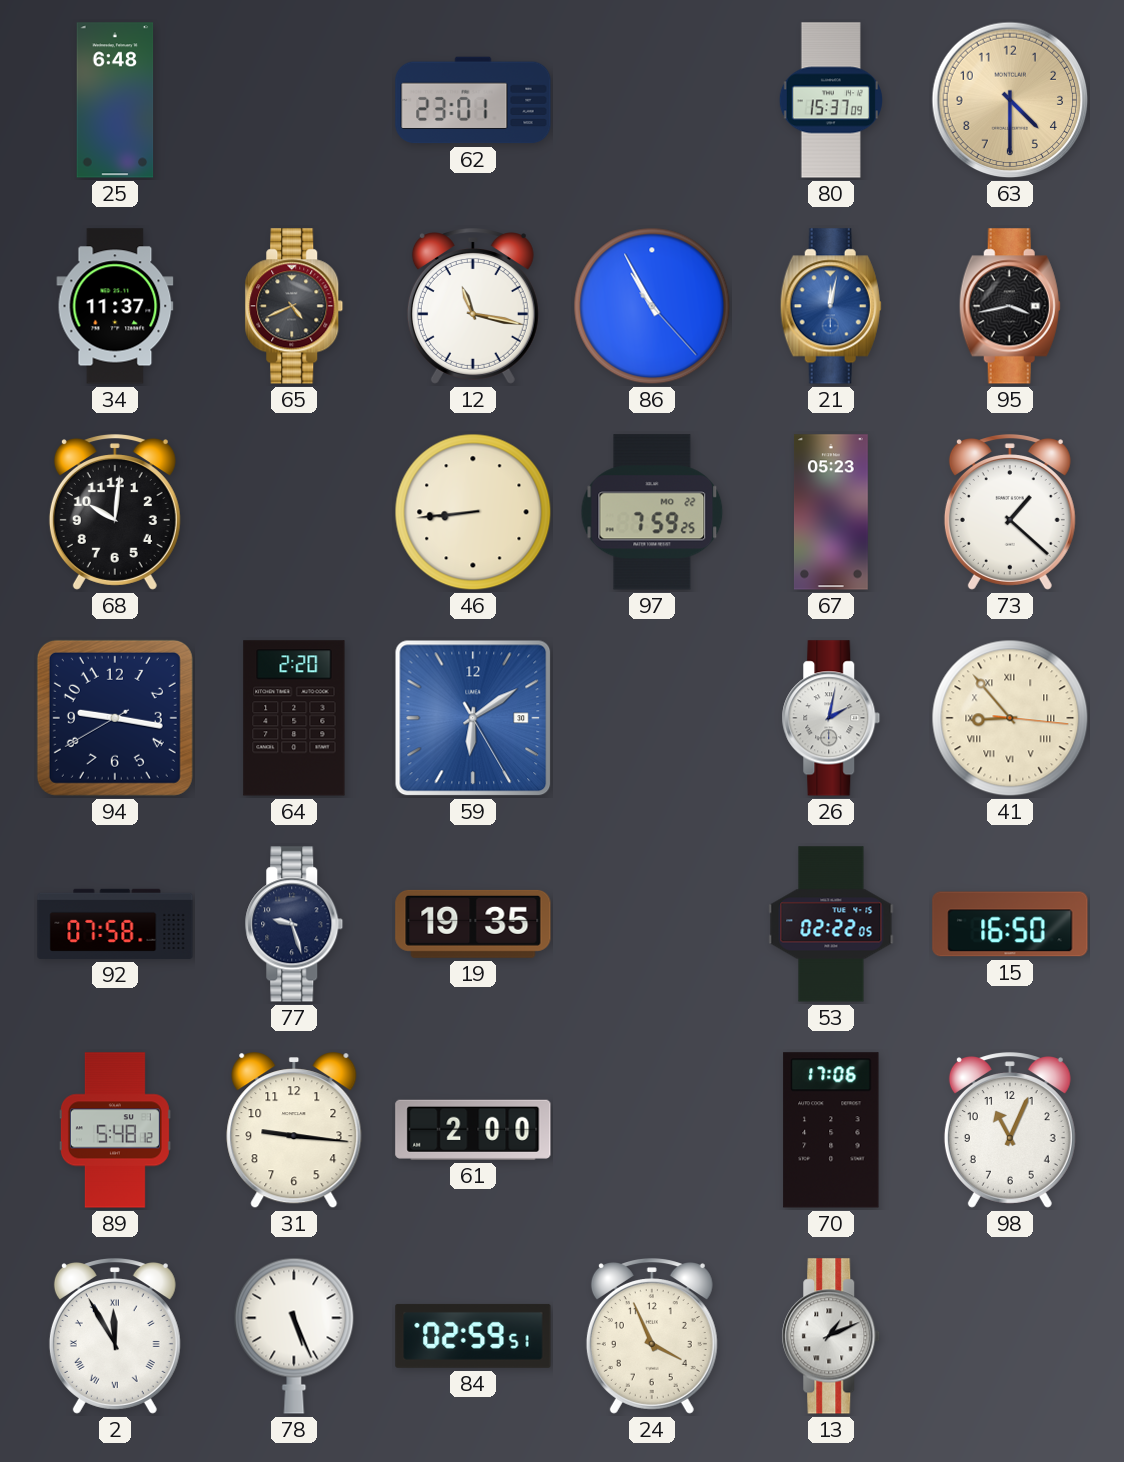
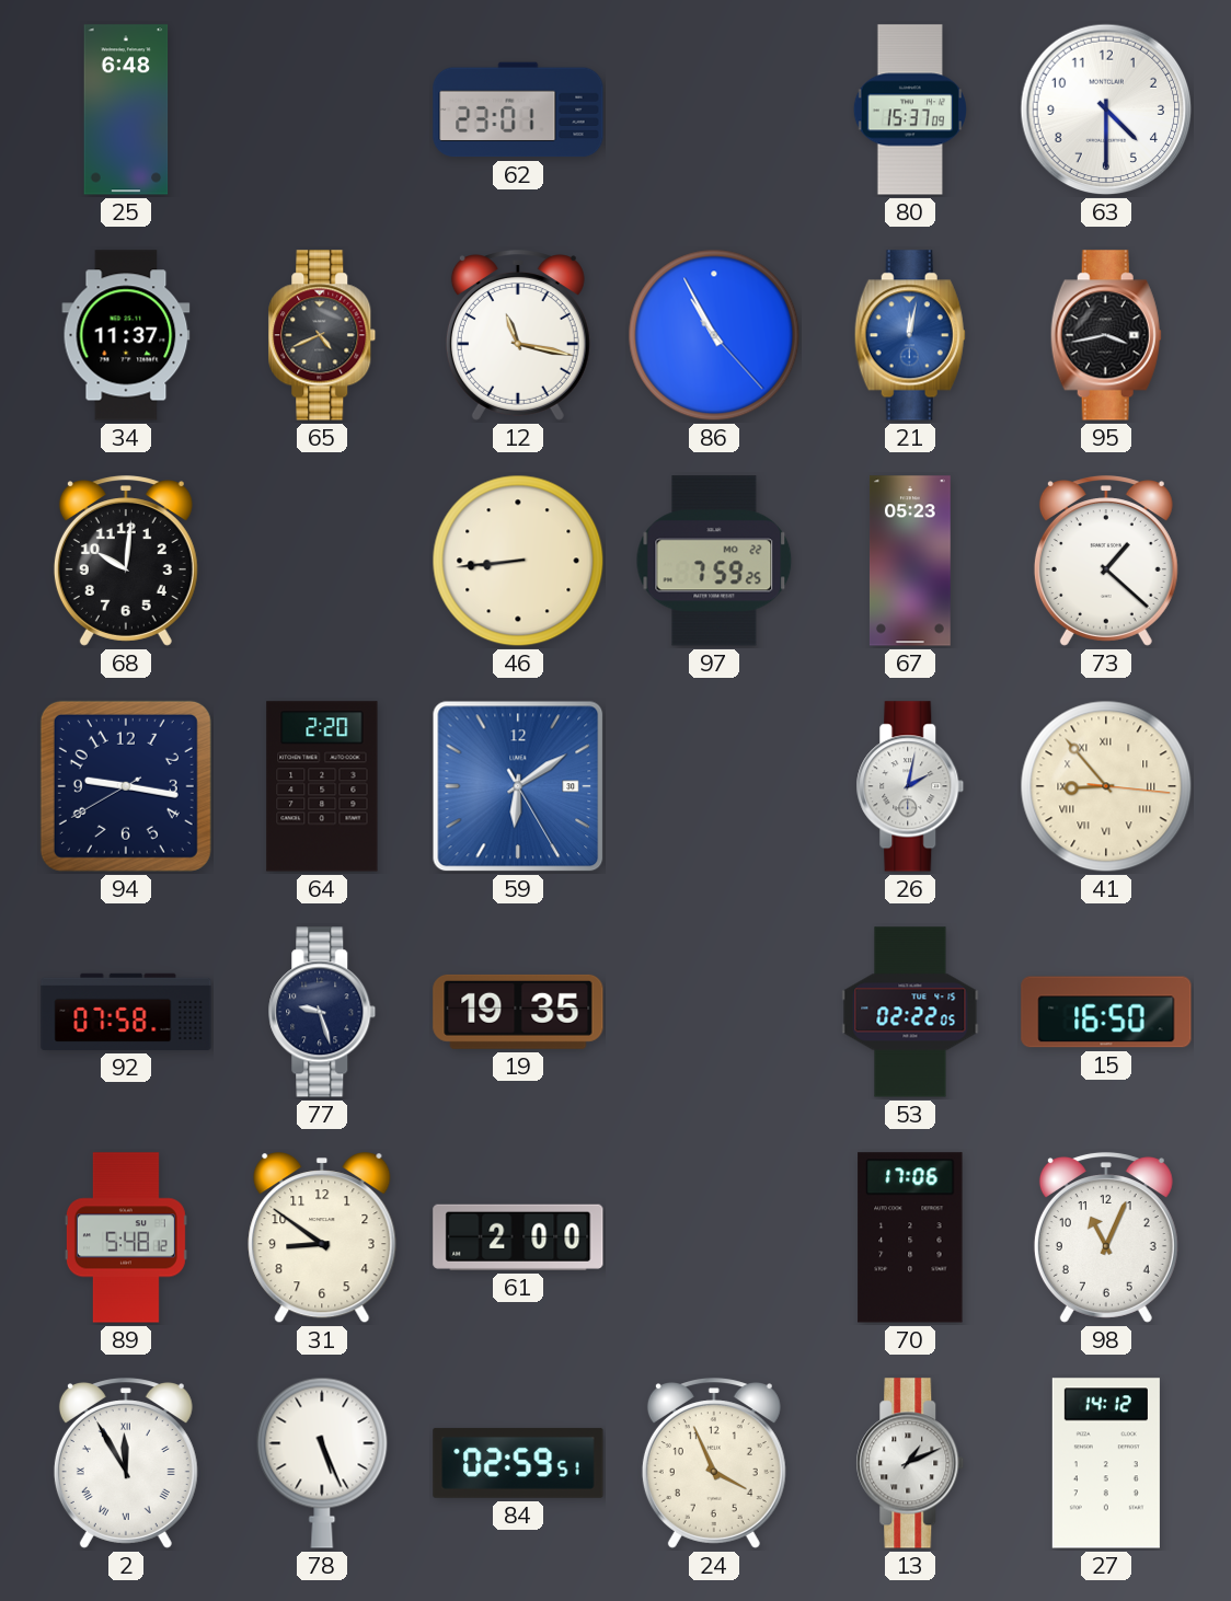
63 dial: champagne -> white (1106, 110)
31: 9:16 -> 8:51 (322, 1239)
27: none -> 14:12 (1106, 1463)
